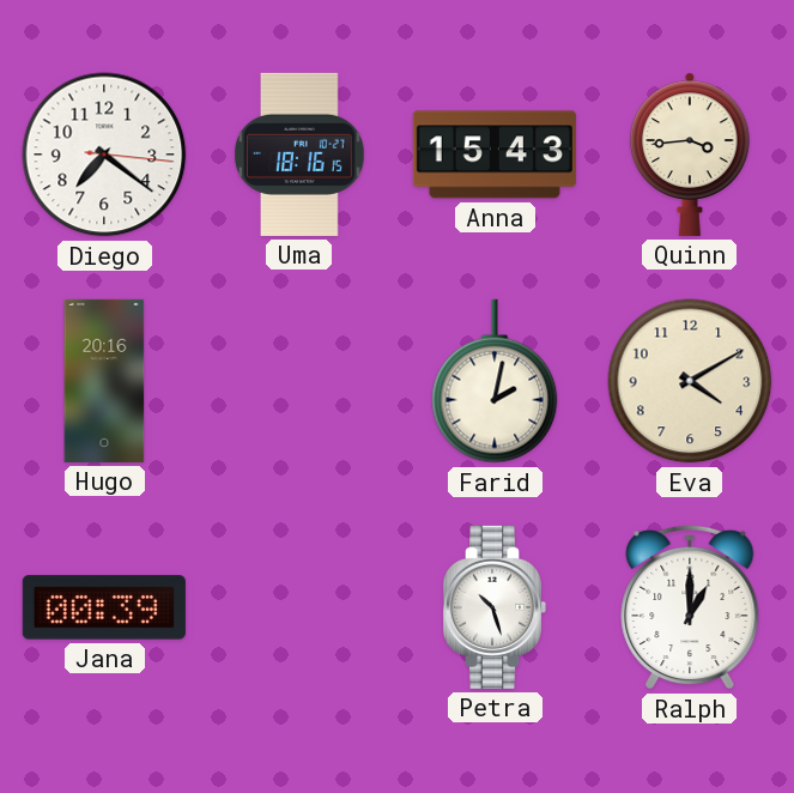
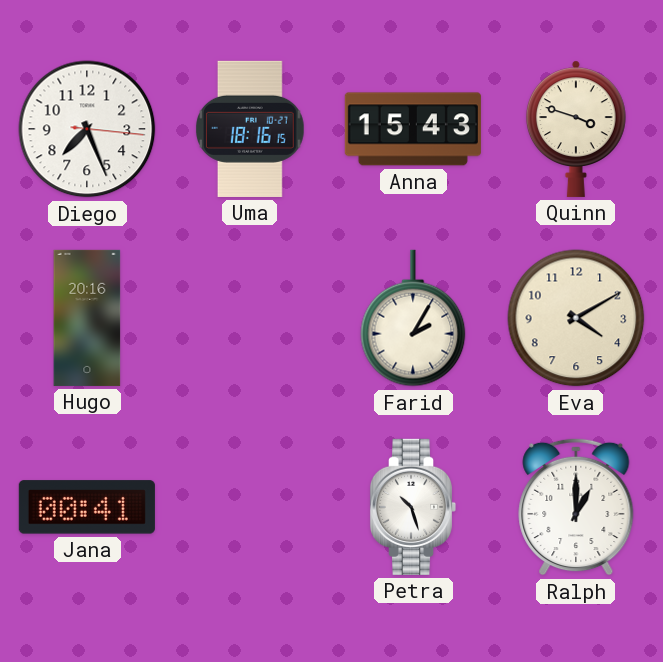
Diego: 7:21 -> 7:26 (87, 129)
Quinn: 3:44 -> 3:48 (576, 129)
Farid: 2:02 -> 2:05 (413, 318)
Jana: 00:39 -> 00:41 (87, 507)
